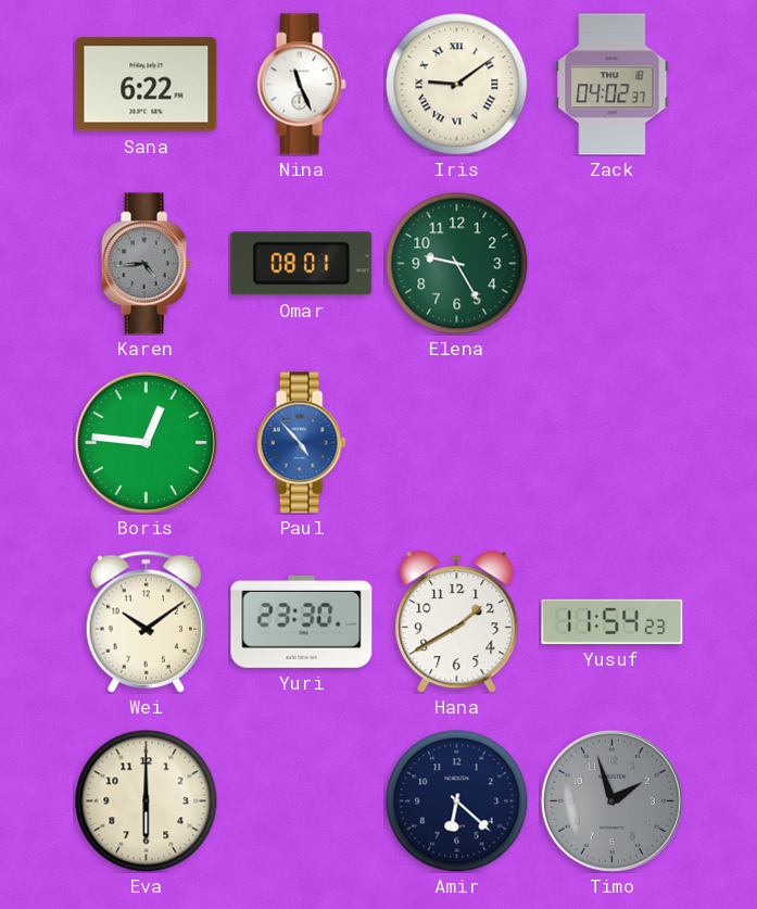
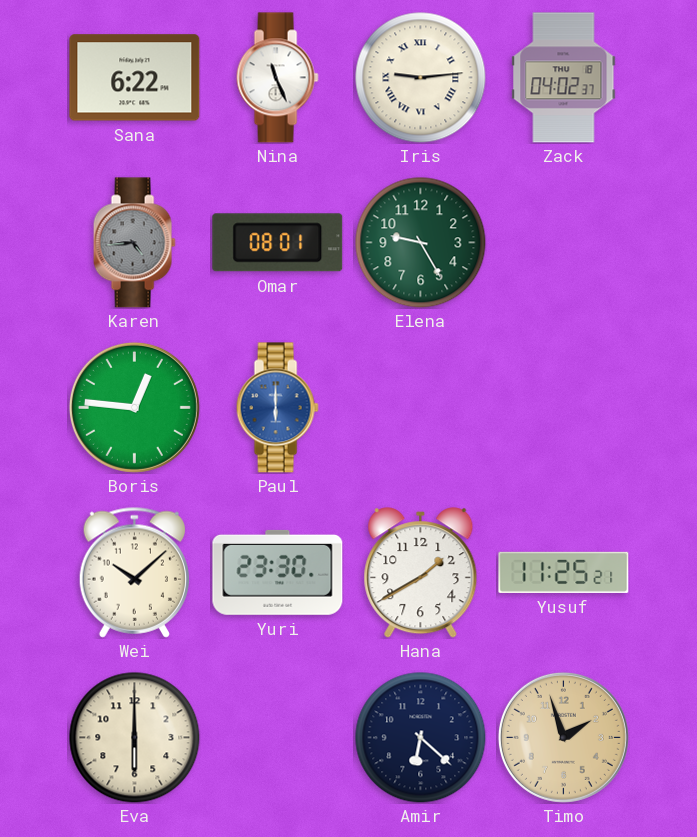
Iris: 9:09 -> 9:14 (421, 78)
Paul: 4:53 -> 6:00 (277, 408)
Wei: 10:09 -> 10:08 (134, 572)
Yusuf: 11:54 -> 11:25 (564, 572)
Timo dial: grey -> champagne (563, 737)
